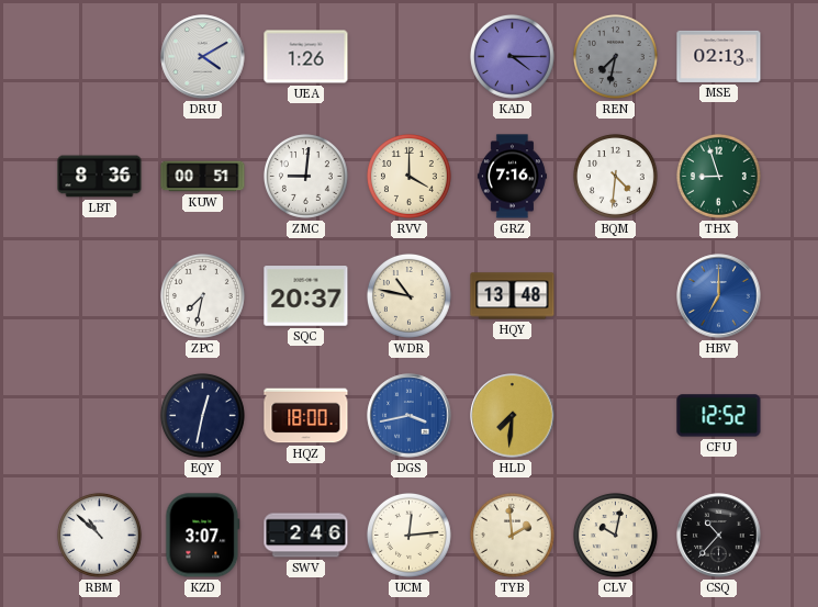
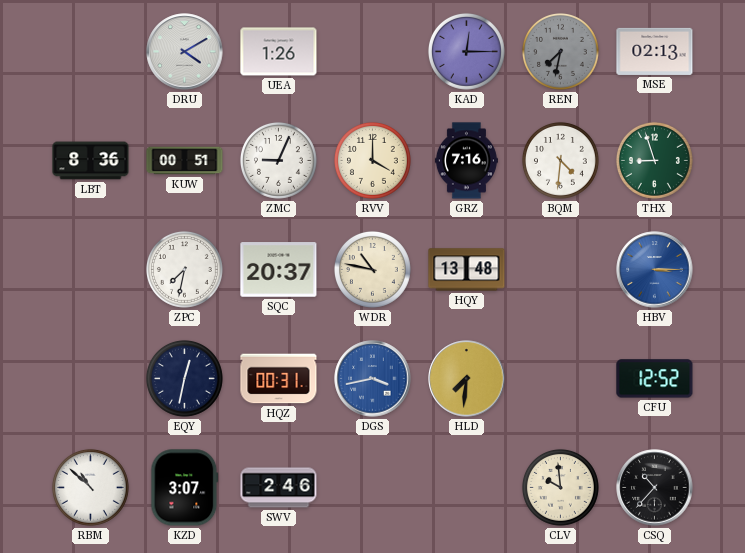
KAD: 4:15 -> 12:15 (466, 51)
ZMC: 9:01 -> 9:04 (278, 160)
HBV: 7:00 -> 3:15 (655, 270)
HQZ: 18:00 -> 00:31 (279, 379)
UCM: 12:14 -> none (408, 535)
TYB: 1:59 -> none (512, 535)
CLV: 10:02 -> 9:59 (560, 487)
